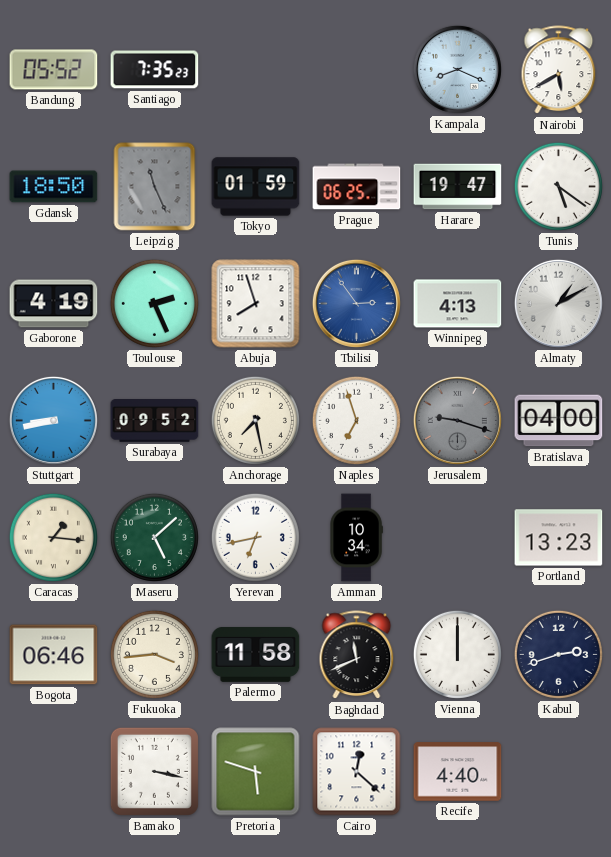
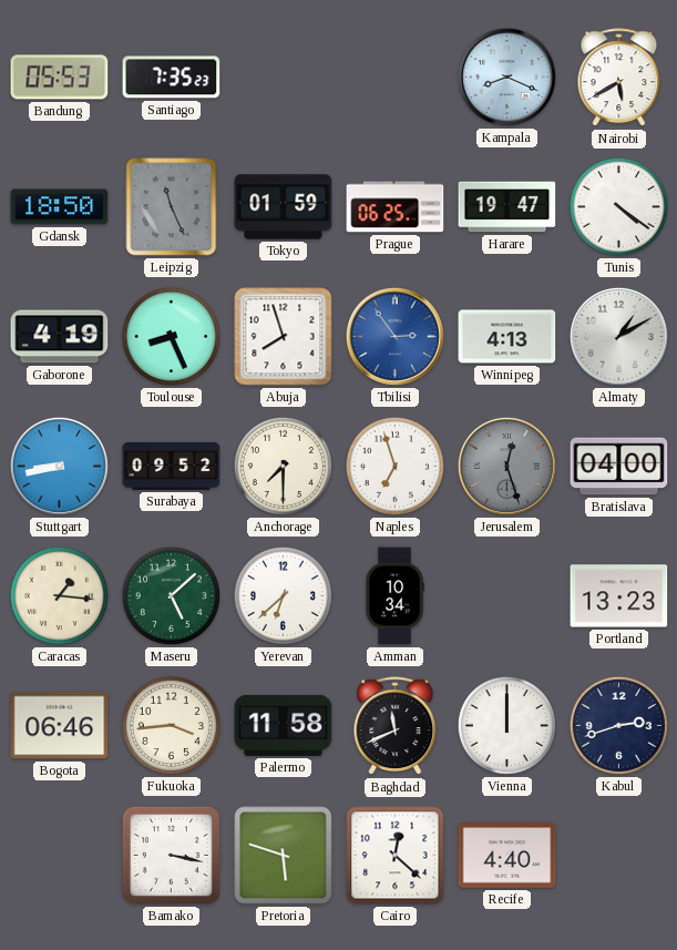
Bandung: 05:52 -> 05:53 (60, 78)
Tunis: 5:21 -> 4:21 (618, 206)
Toulouse: 2:26 -> 8:26 (171, 336)
Anchorage: 7:28 -> 7:30 (283, 466)
Jerusalem: 9:18 -> 12:27 (506, 466)
Yerevan: 6:43 -> 6:38 (283, 595)
